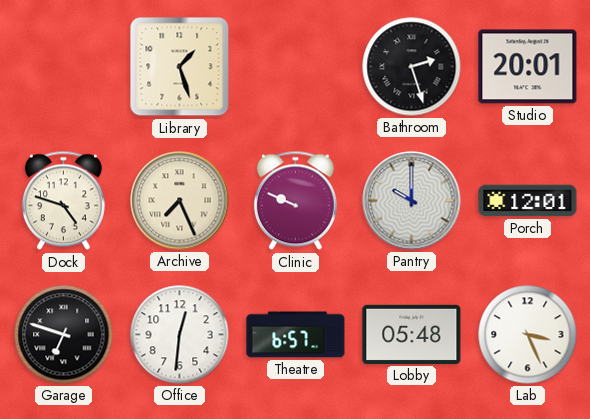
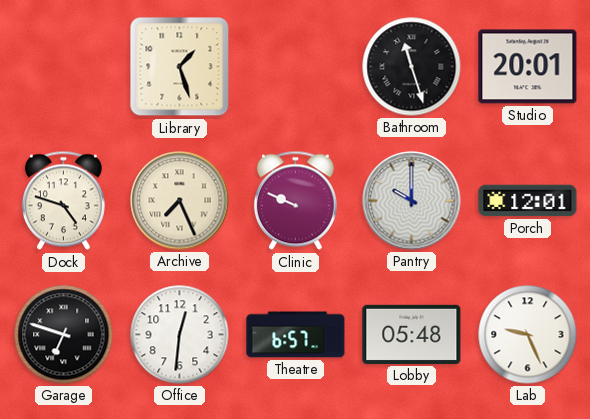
Bathroom: 2:27 -> 11:27 (412, 67)
Lab: 3:26 -> 9:26 (528, 335)
